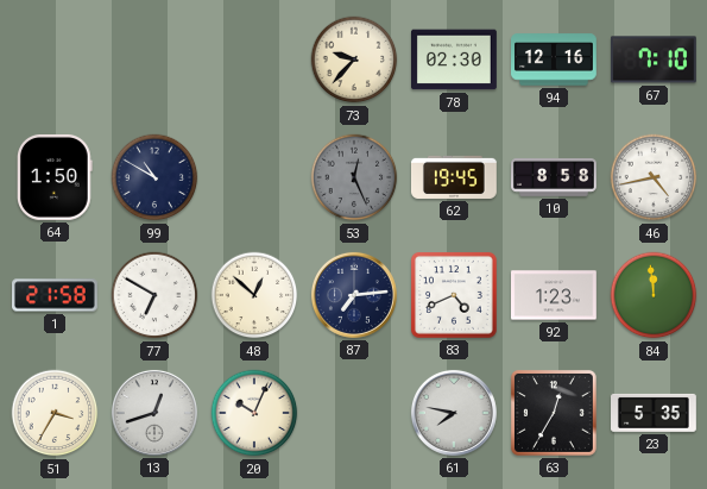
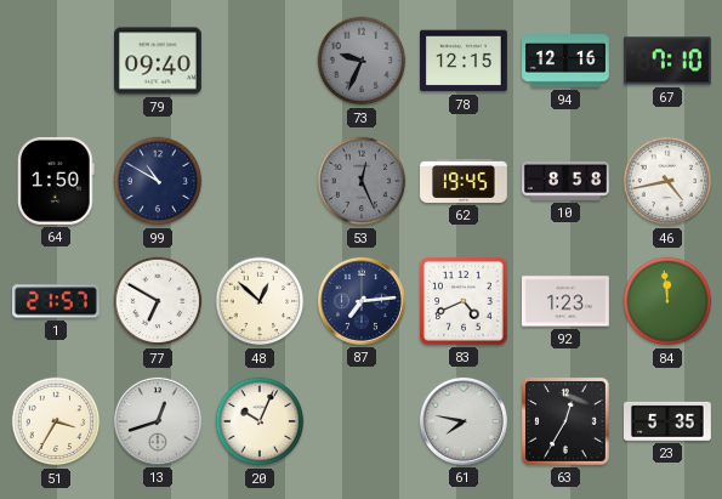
79: none -> 09:40 (159, 61)
73: 9:37 -> 9:34 (362, 61)
73 dial: cream -> grey (362, 61)
78: 02:30 -> 12:15 (465, 61)
1: 21:58 -> 21:57 (57, 301)
